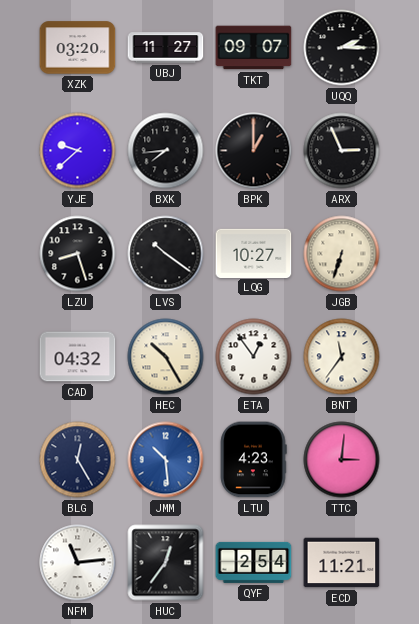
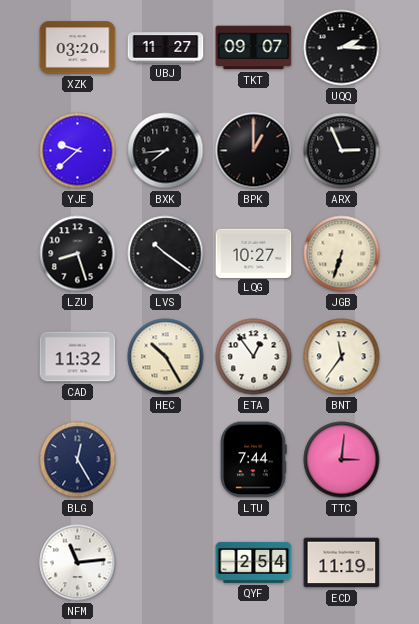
CAD: 04:32 -> 11:32 (78, 357)
JMM: 10:29 -> none (166, 460)
LTU: 4:23 -> 7:44 (253, 460)
HUC: 12:36 -> none (166, 563)
ECD: 11:21 -> 11:19 (342, 563)
